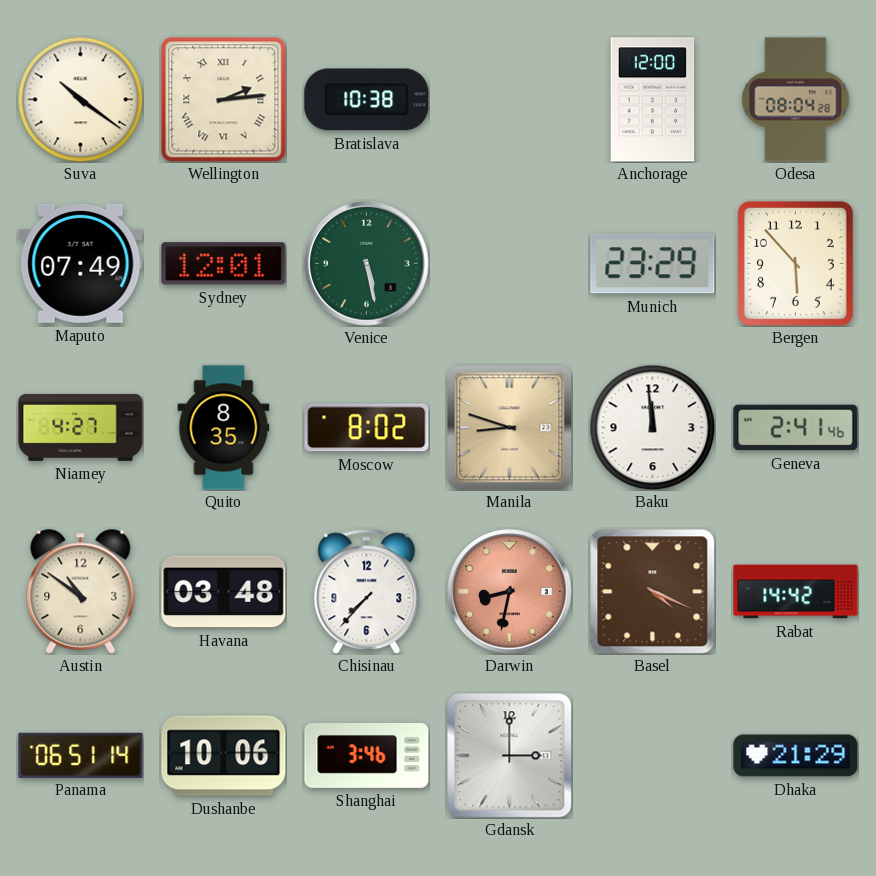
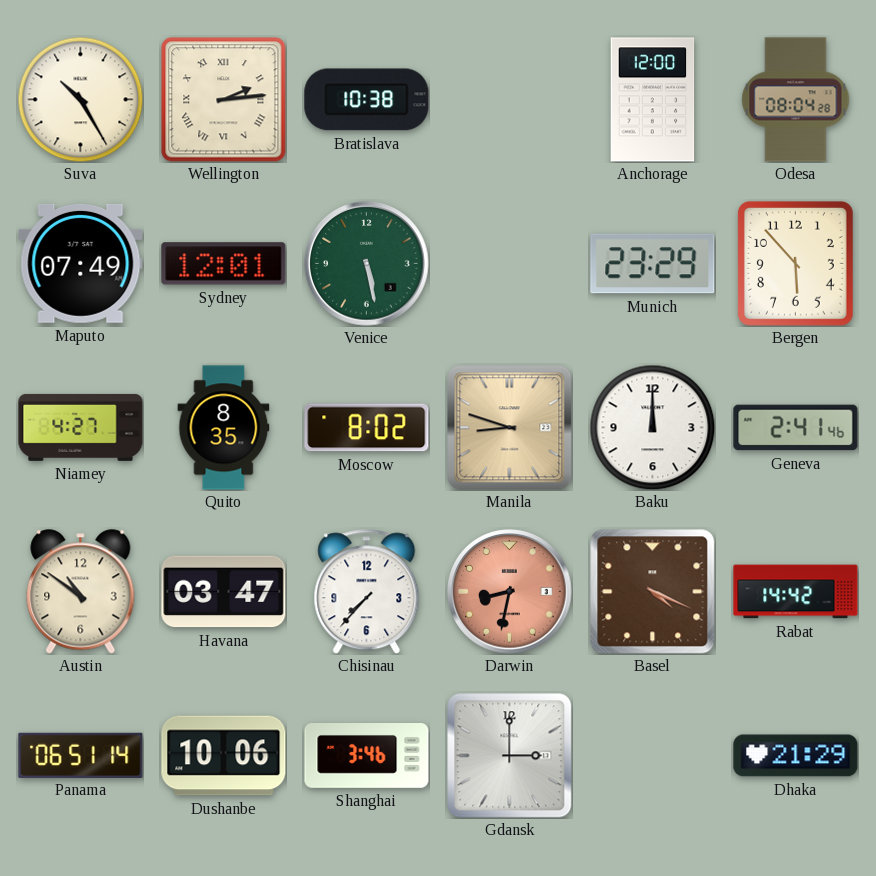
Suva: 10:21 -> 10:25 (80, 99)
Baku: 11:59 -> 12:00 (652, 427)
Havana: 03:48 -> 03:47 (224, 592)
